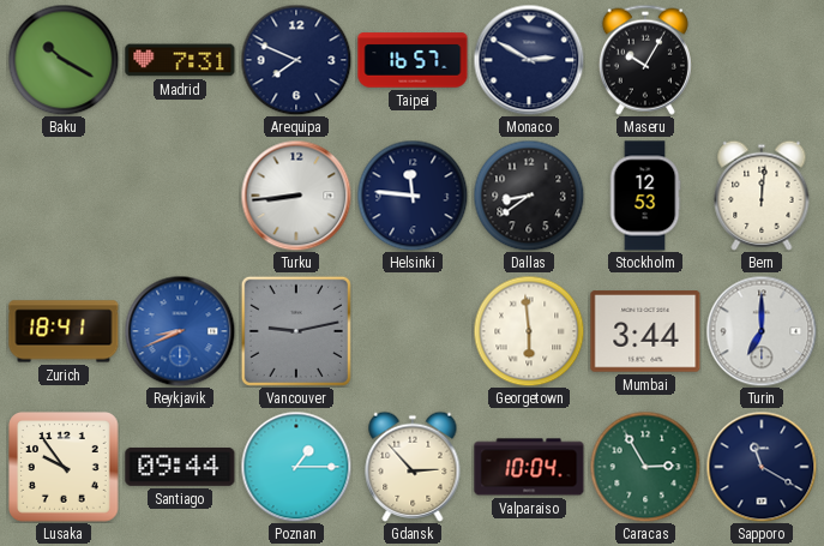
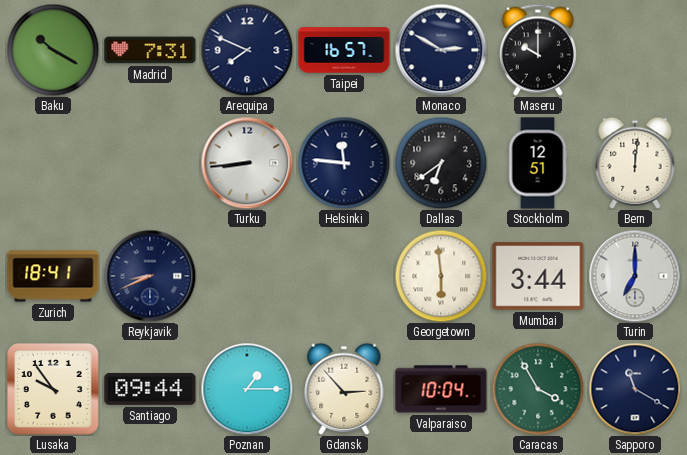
Maseru: 10:05 -> 10:00 (538, 50)
Dallas: 8:39 -> 6:39 (441, 163)
Stockholm: 12:53 -> 12:51 (538, 163)
Reykjavik dial: blue -> navy (150, 276)
Vancouver: 9:13 -> none (296, 331)
Caracas: 2:55 -> 3:55 (538, 389)
